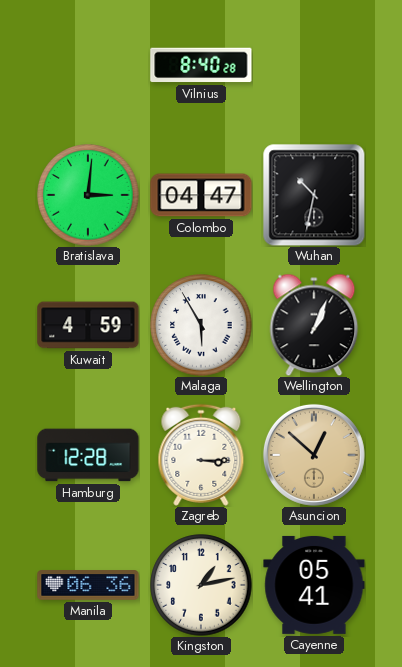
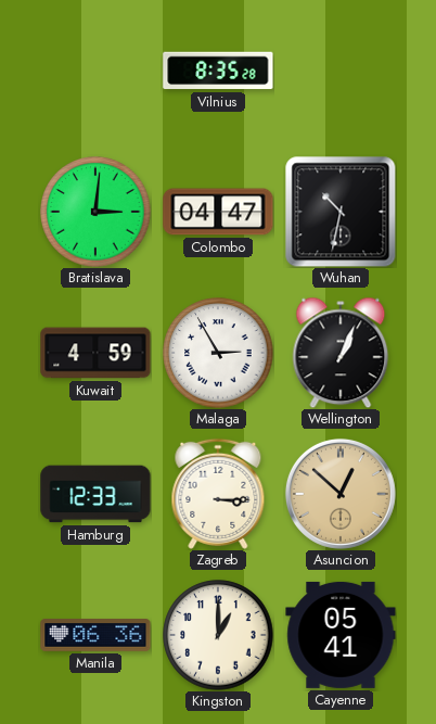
Vilnius: 8:40 -> 8:35 (218, 71)
Malaga: 5:55 -> 2:55 (218, 353)
Hamburg: 12:28 -> 12:33 (95, 494)
Kingston: 1:13 -> 1:00 (218, 635)
